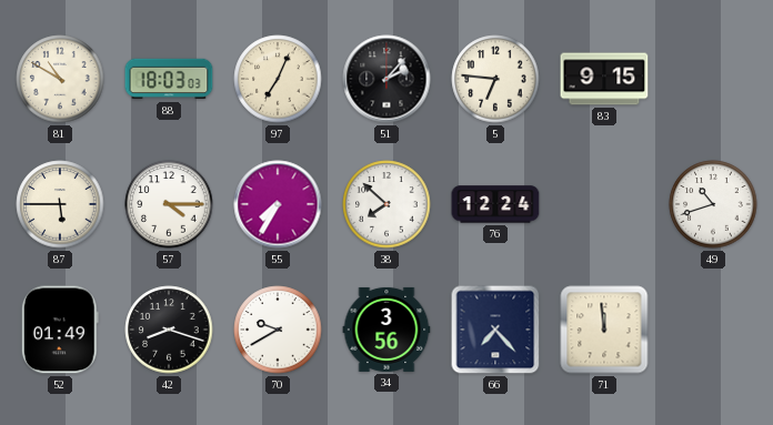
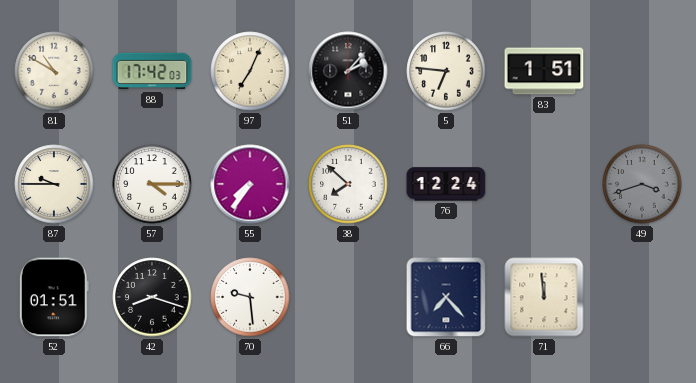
88: 18:03 -> 17:42 (152, 71)
83: 9:15 -> 1:51 (544, 71)
87: 5:45 -> 9:45 (54, 184)
55: 7:35 -> 7:36 (250, 184)
49: 10:42 -> 3:42 (642, 184)
49 dial: white -> grey (642, 184)
52: 01:49 -> 01:51 (54, 297)
70: 9:40 -> 9:29 (250, 297)
34: 3:56 -> none (386, 330)
